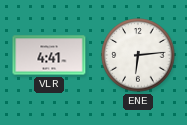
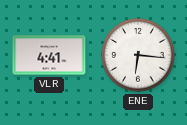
ENE: 6:14 -> 6:16 (138, 55)
